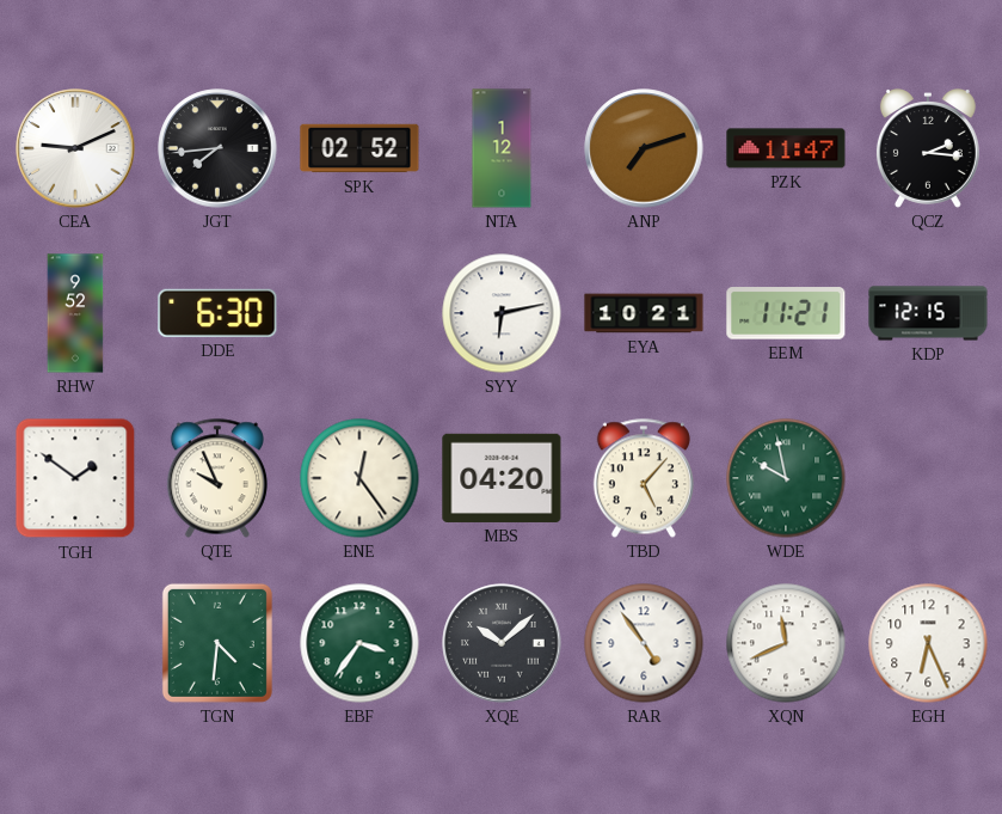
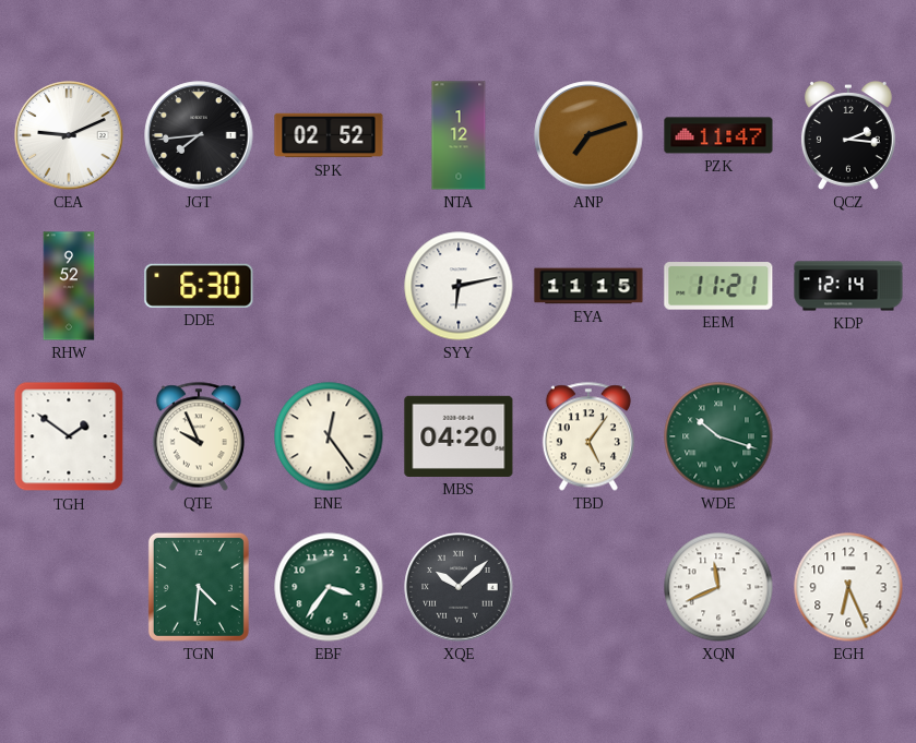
EYA: 10:21 -> 11:15 (588, 286)
KDP: 12:15 -> 12:14 (848, 286)
TBD: 5:07 -> 5:06 (588, 436)
WDE: 9:58 -> 10:18 (718, 436)
RAR: 4:54 -> none (644, 643)
